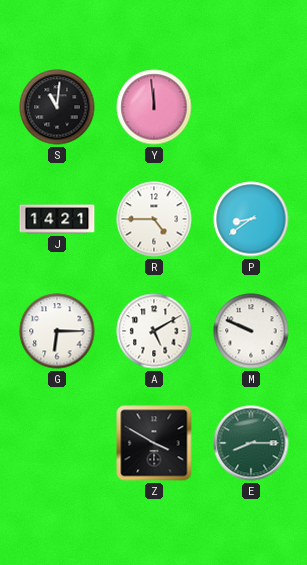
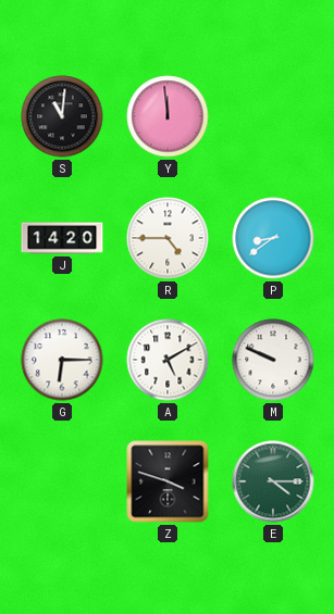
J: 14:21 -> 14:20 (62, 238)
Z: 3:50 -> 3:48 (168, 481)
E: 8:15 -> 4:15 (273, 481)
